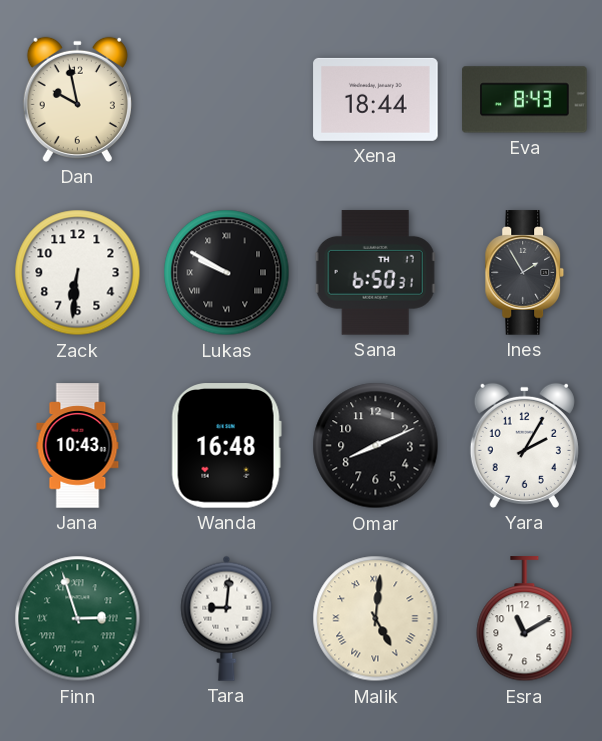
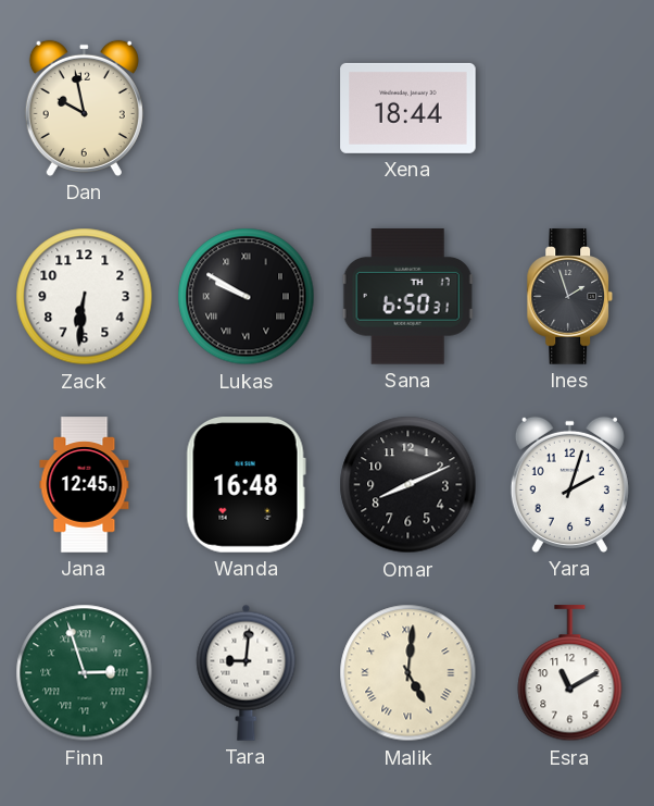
Eva: 8:43 -> none (525, 100)
Ines: 1:55 -> 1:57 (570, 297)
Jana: 10:43 -> 12:45 (85, 485)
Yara: 2:05 -> 2:03 (569, 484)
